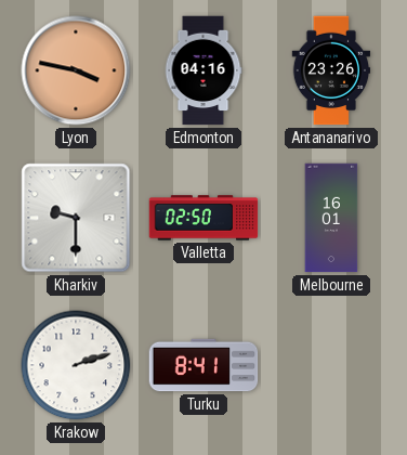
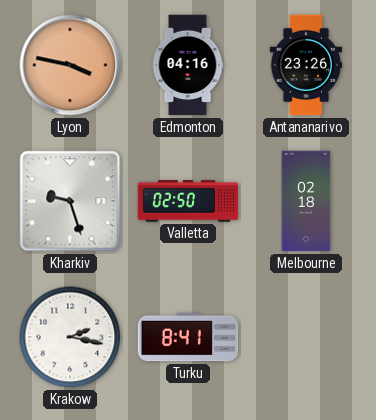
Kharkiv: 9:30 -> 9:27 (70, 201)
Melbourne: 16:01 -> 02:18 (306, 201)
Krakow: 2:12 -> 2:17 (70, 337)
